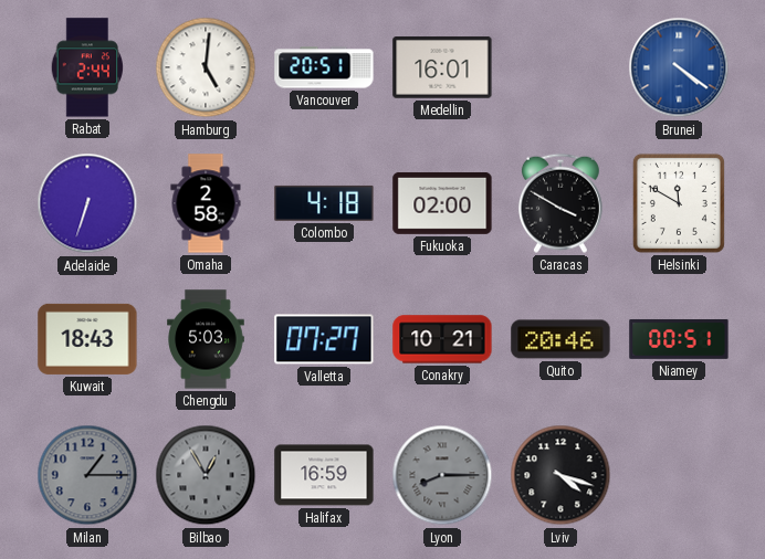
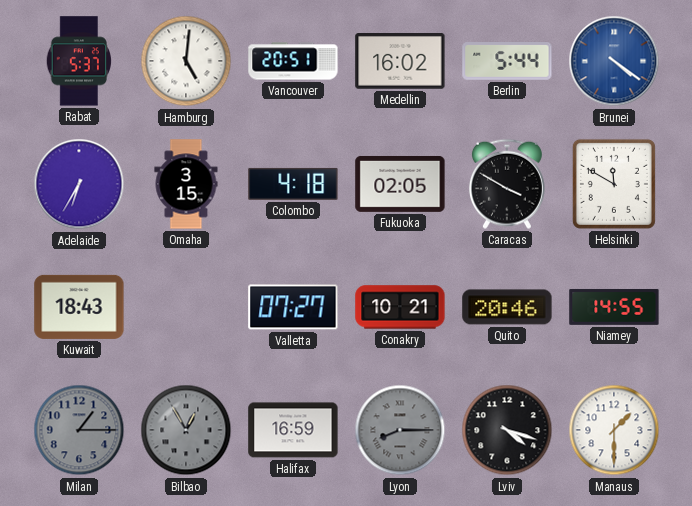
Rabat: 2:44 -> 5:37 (78, 61)
Medellin: 16:01 -> 16:02 (400, 62)
Berlin: none -> 5:44 (507, 62)
Adelaide: 6:33 -> 6:35 (79, 184)
Omaha: 2:58 -> 3:15 (186, 184)
Fukuoka: 02:00 -> 02:05 (400, 184)
Chengdu: 5:03 -> none (206, 339)
Niamey: 00:51 -> 14:55 (614, 307)
Manaus: none -> 1:30 (614, 430)
